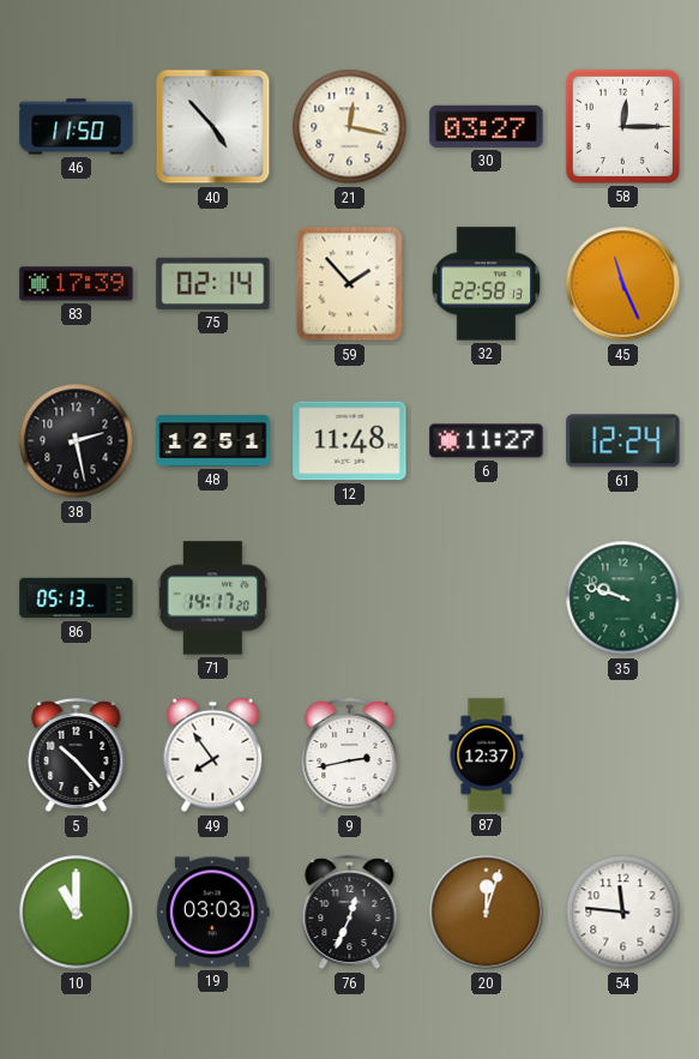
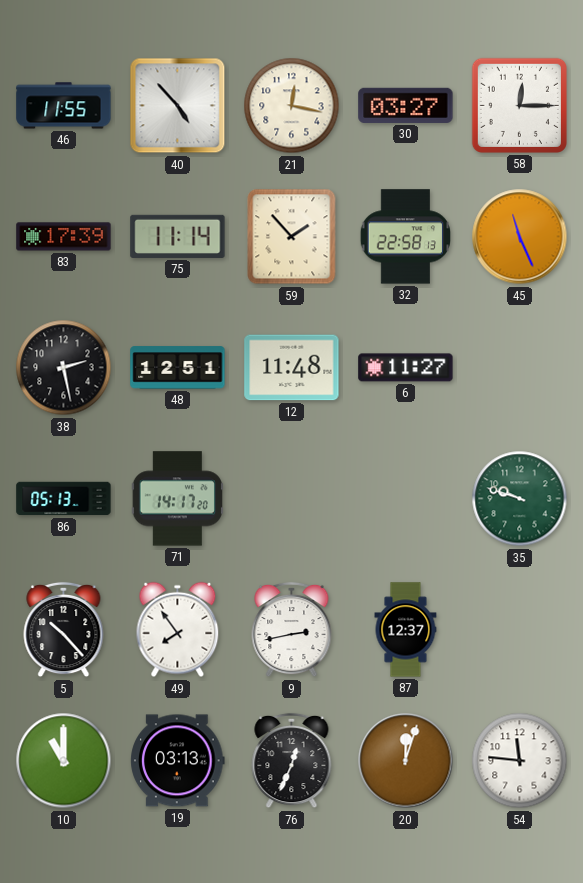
46: 11:50 -> 11:55 (64, 106)
75: 02:14 -> 11:14 (178, 236)
61: 12:24 -> none (623, 441)
19: 03:03 -> 03:13 (178, 761)
